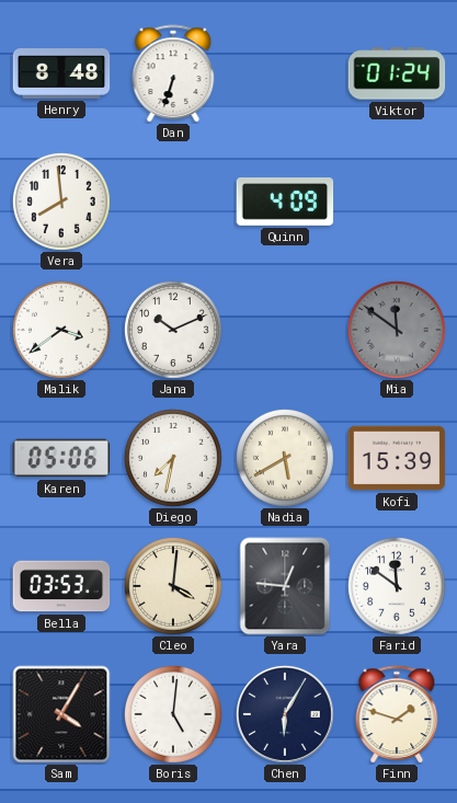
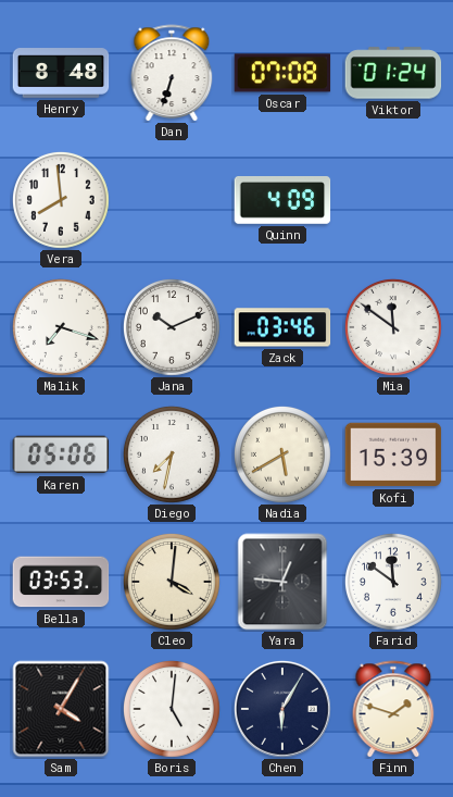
Oscar: none -> 07:08 (282, 73)
Malik: 3:39 -> 7:18 (61, 327)
Zack: none -> 03:46 (282, 327)
Mia dial: grey -> white (393, 327)
